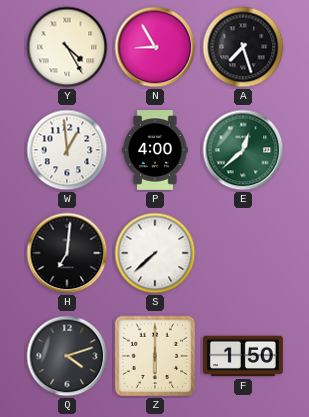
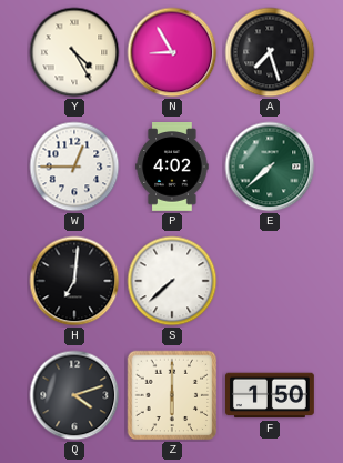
W: 12:59 -> 12:45 (74, 167)
P: 4:00 -> 4:02 (172, 168)
E: 12:38 -> 7:38 (270, 167)
